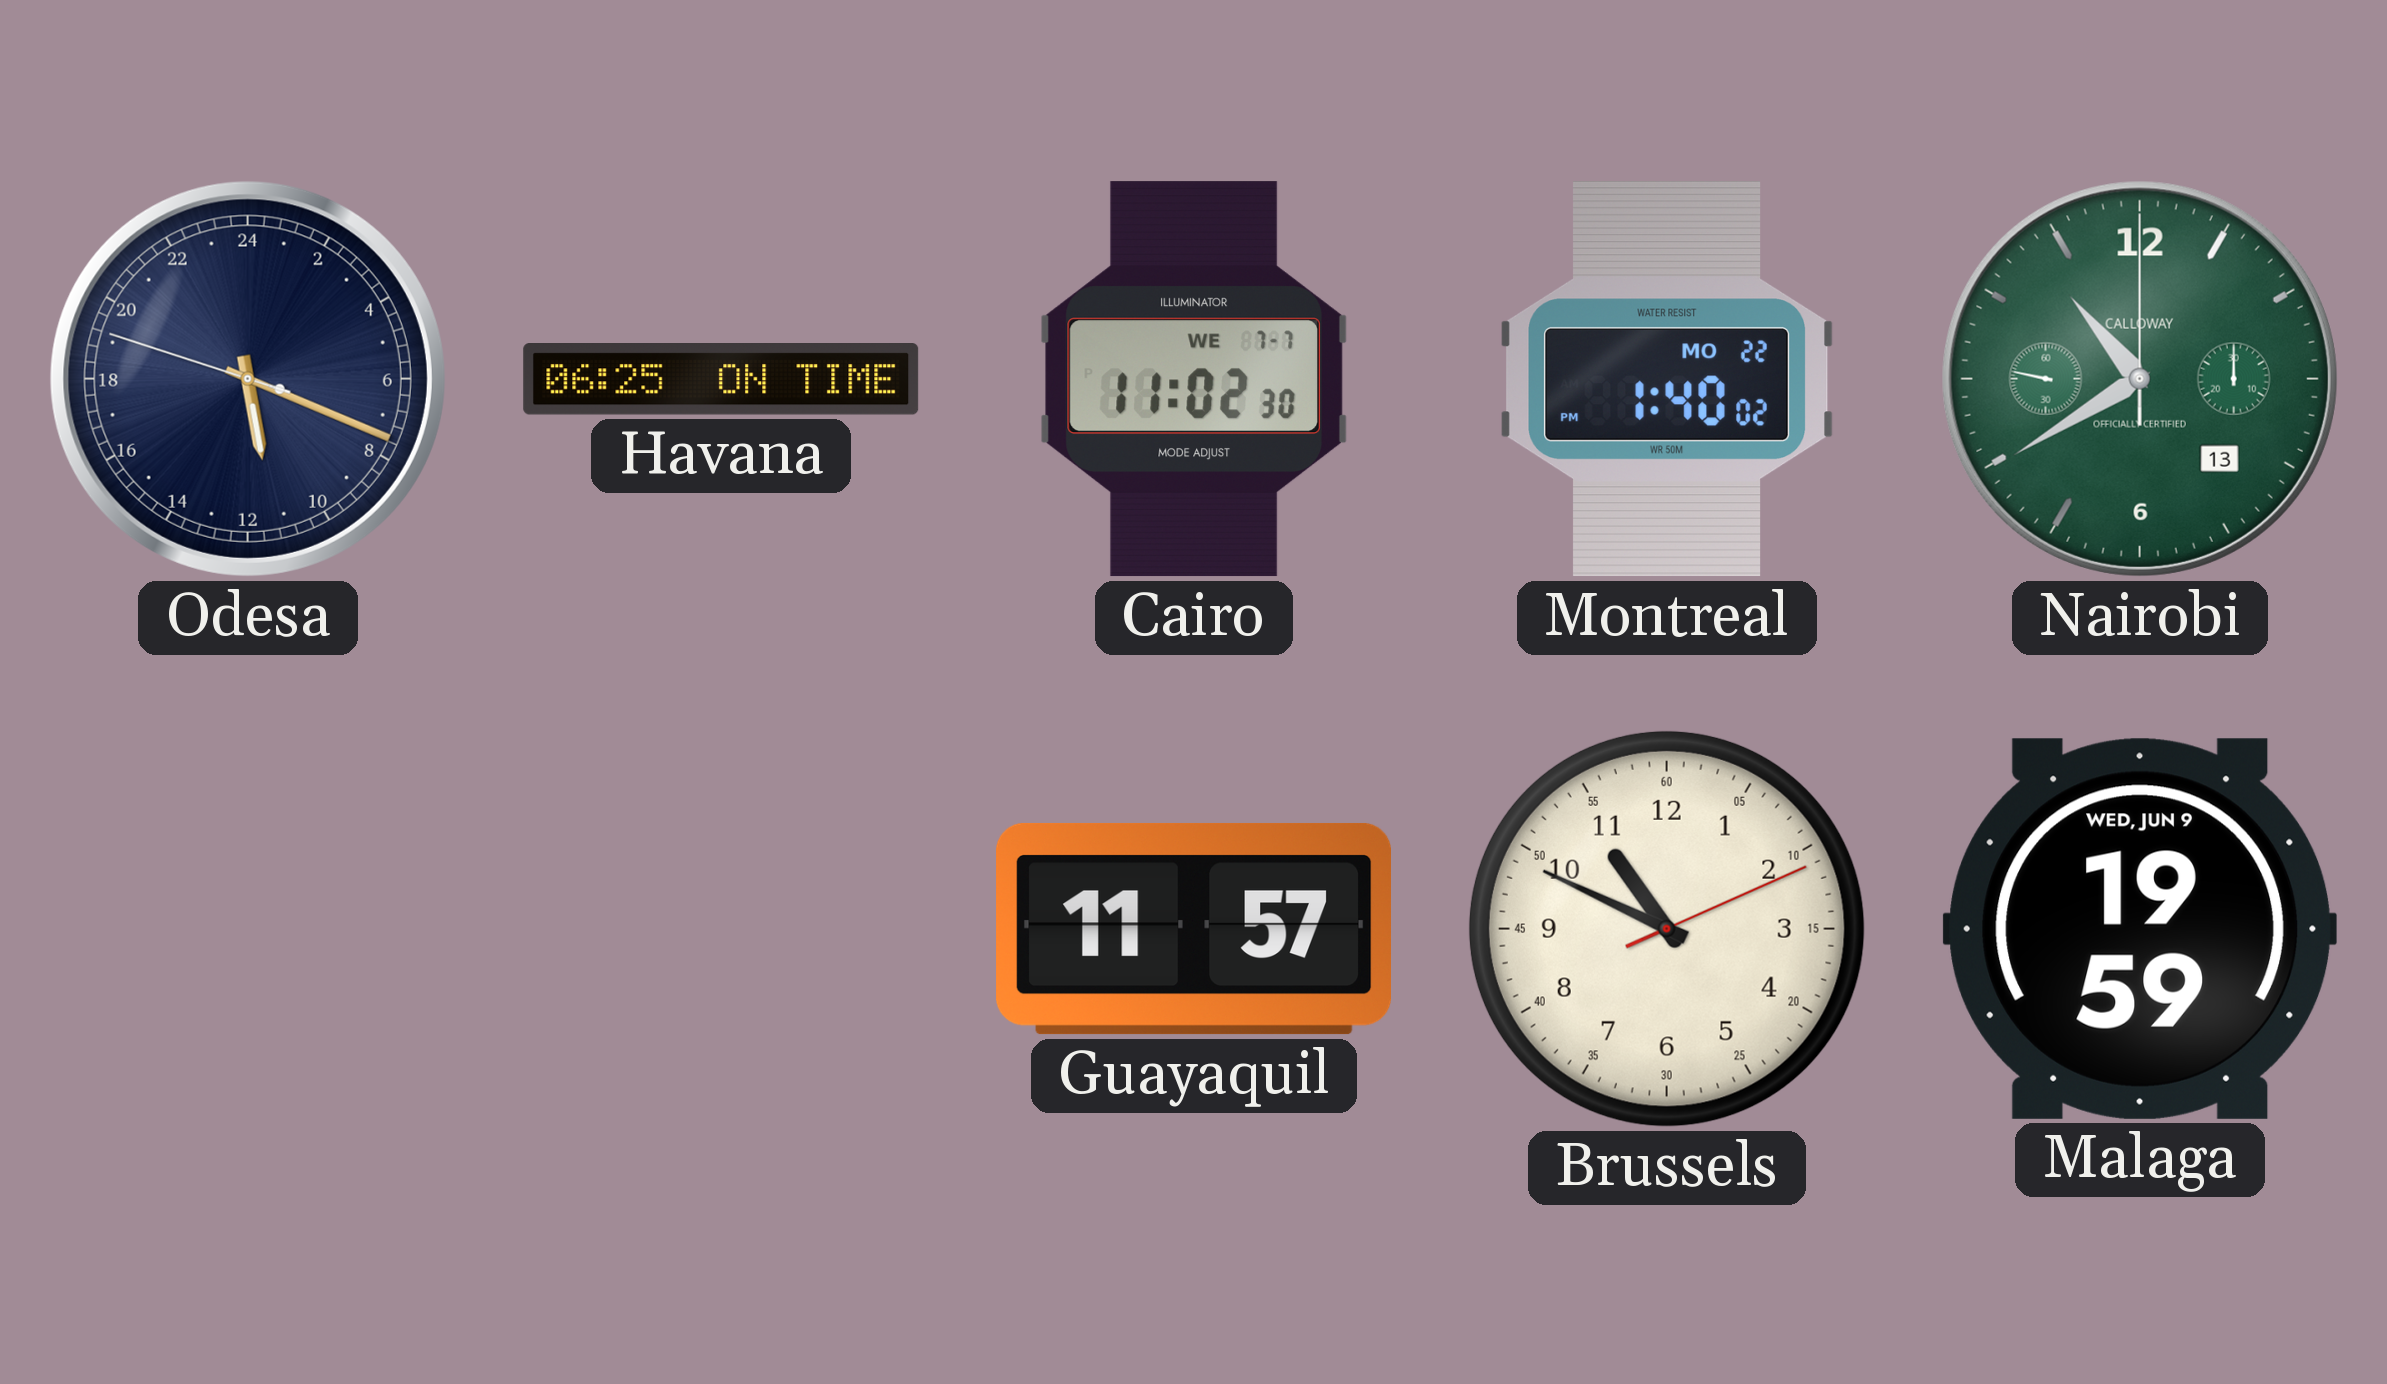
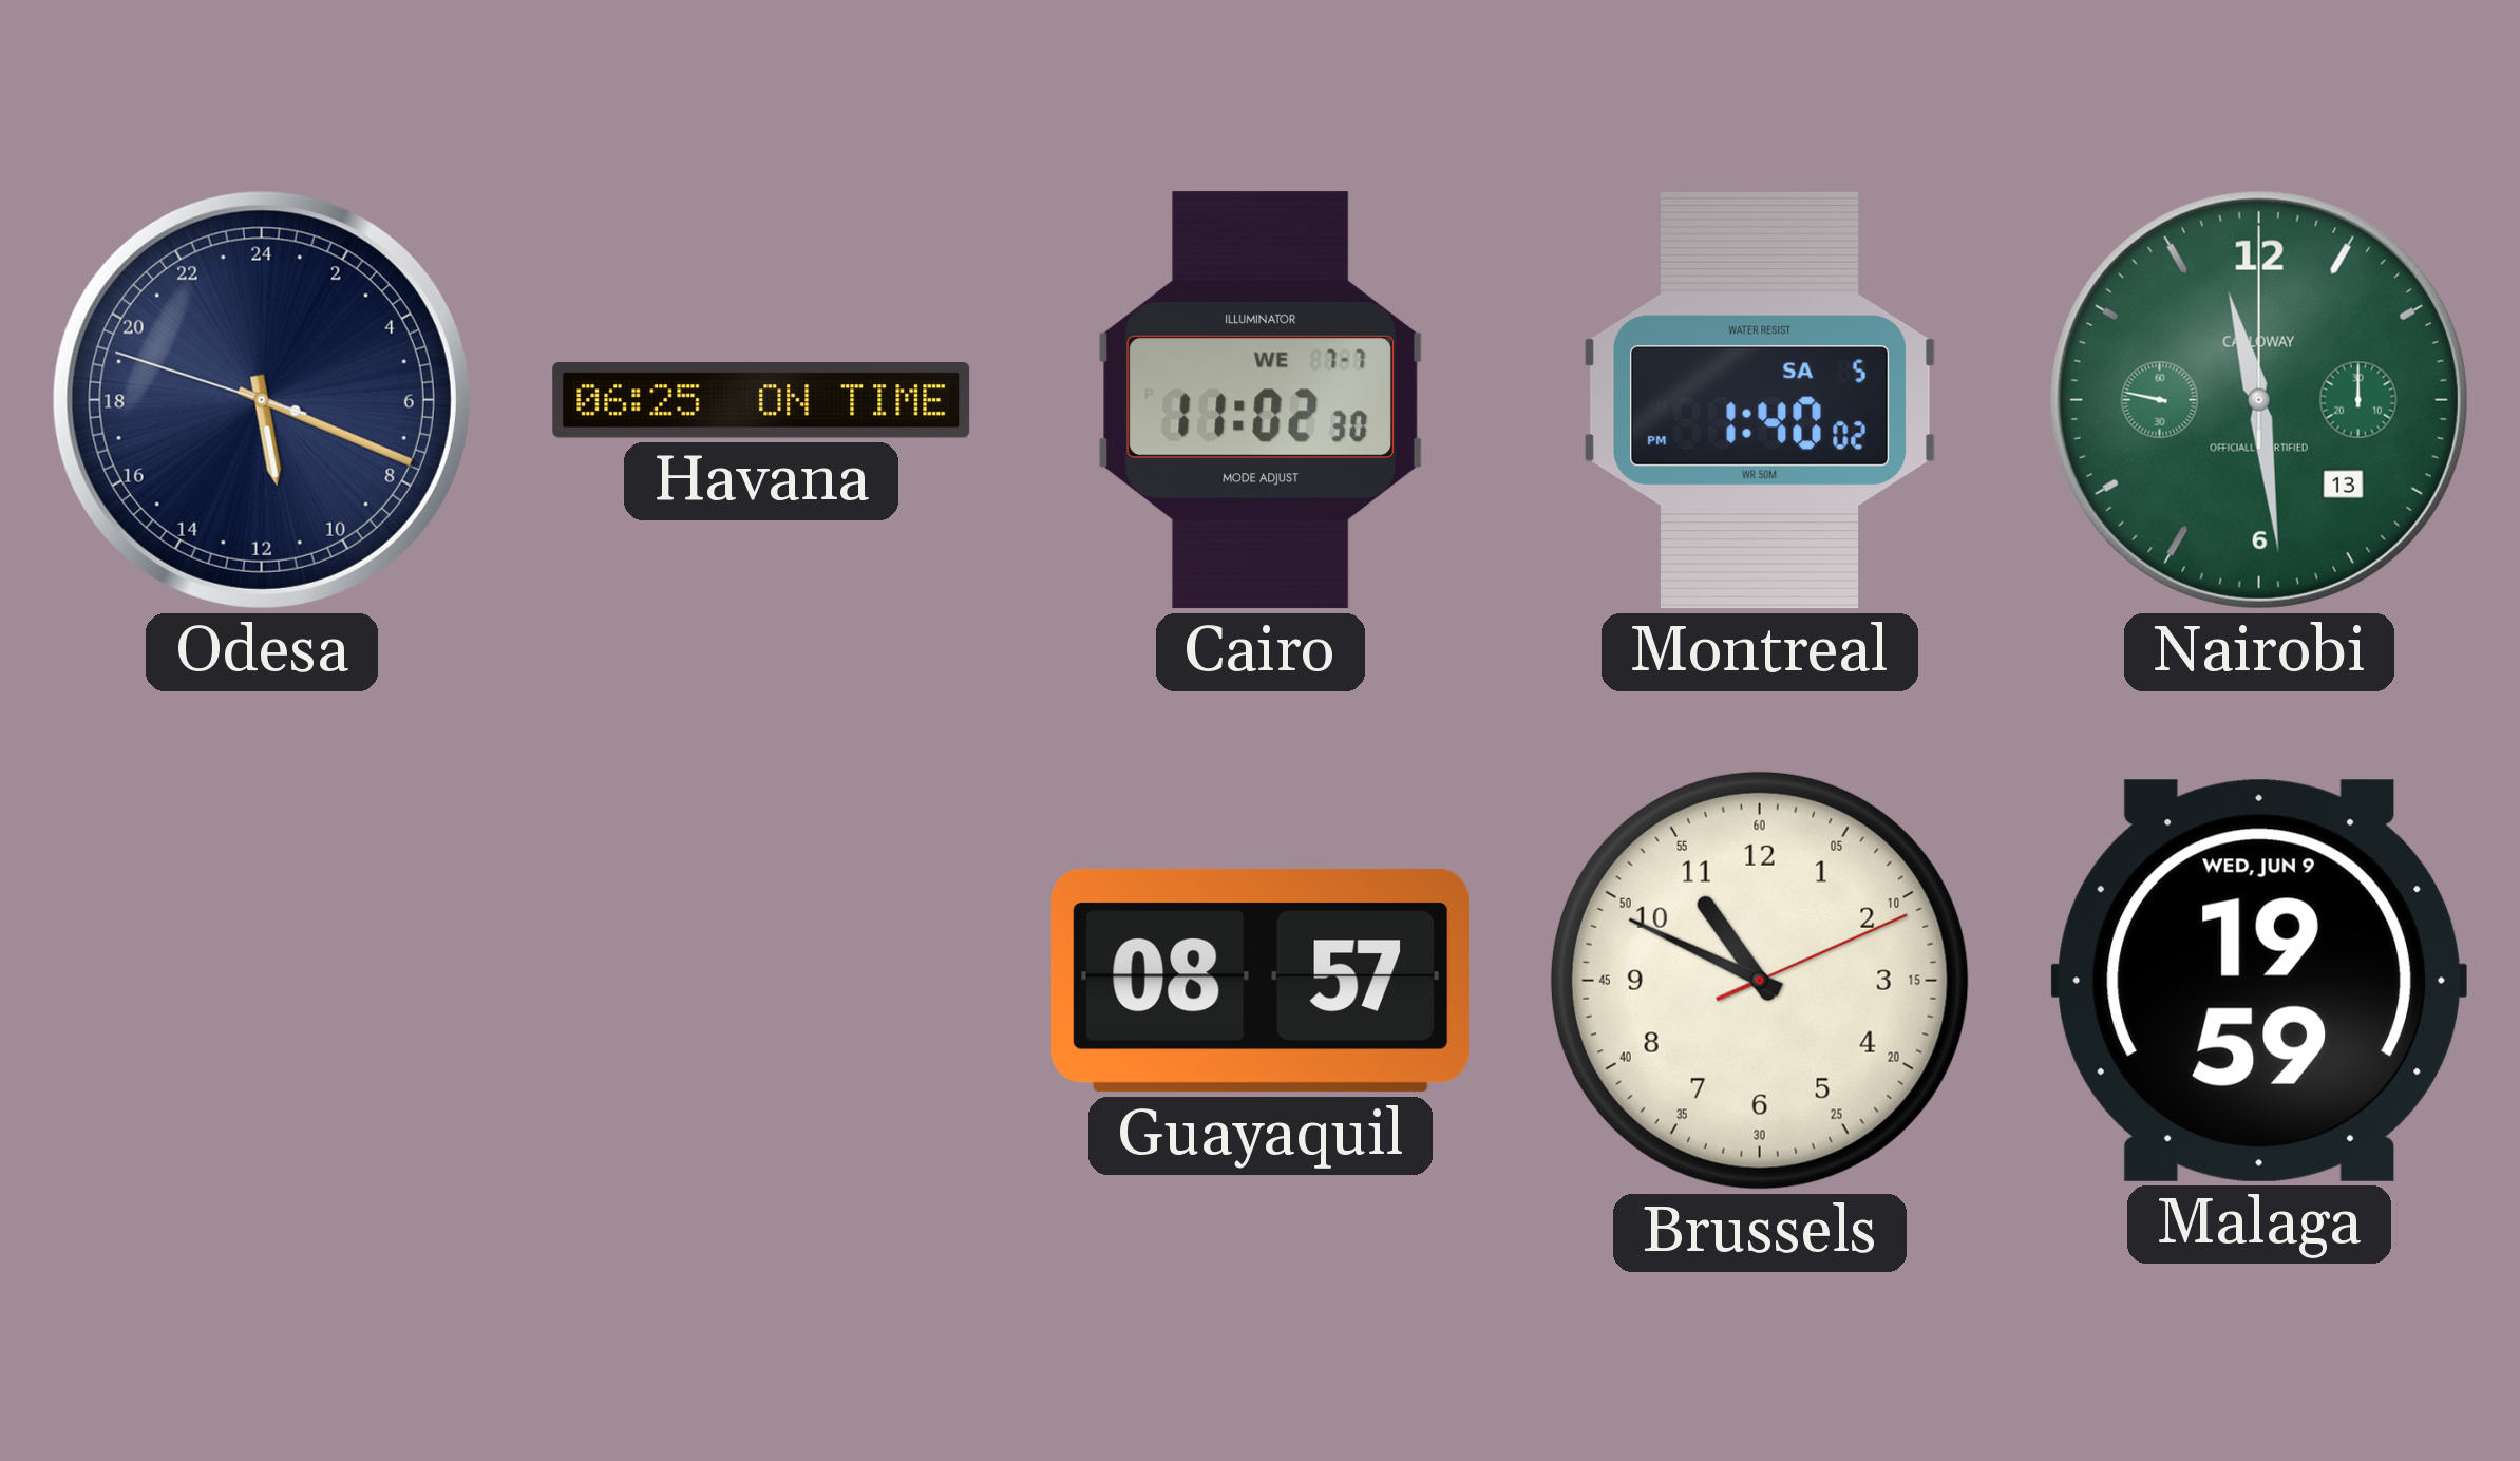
Montreal date: MO 22 -> SA 5 (1760, 400)
Nairobi: 10:39 -> 11:28 (2259, 400)
Guayaquil: 11:57 -> 08:57 (1259, 981)
